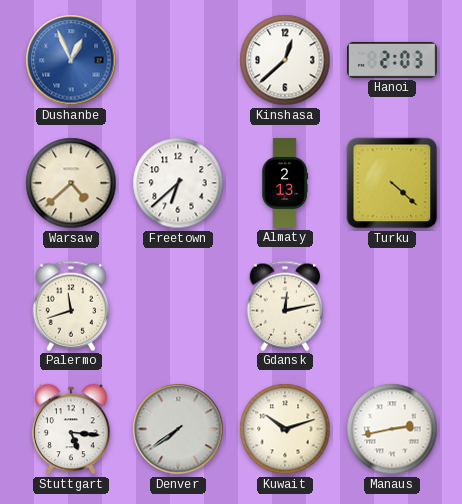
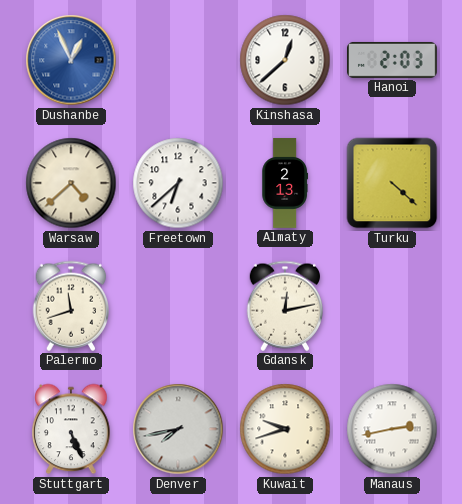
Stuttgart: 5:16 -> 5:26 (71, 429)
Denver: 7:39 -> 7:43 (178, 429)
Kuwait: 10:12 -> 9:42 (285, 429)
